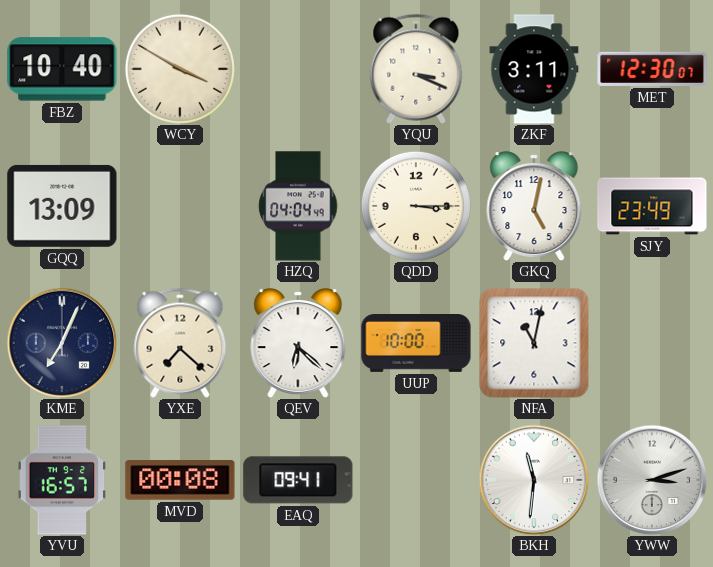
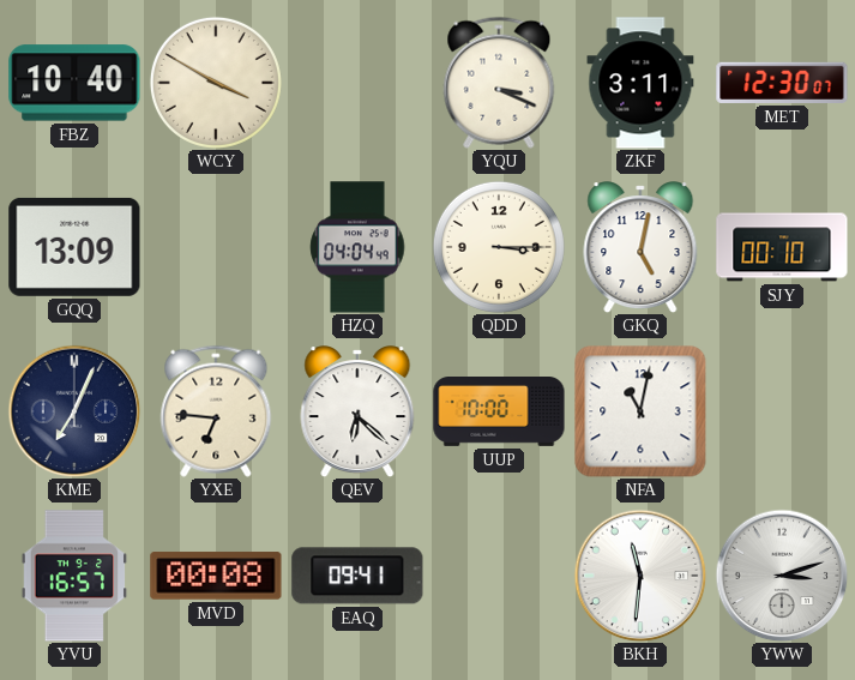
SJY: 23:49 -> 00:10 (782, 247)
YXE: 7:22 -> 6:46 (216, 411)
